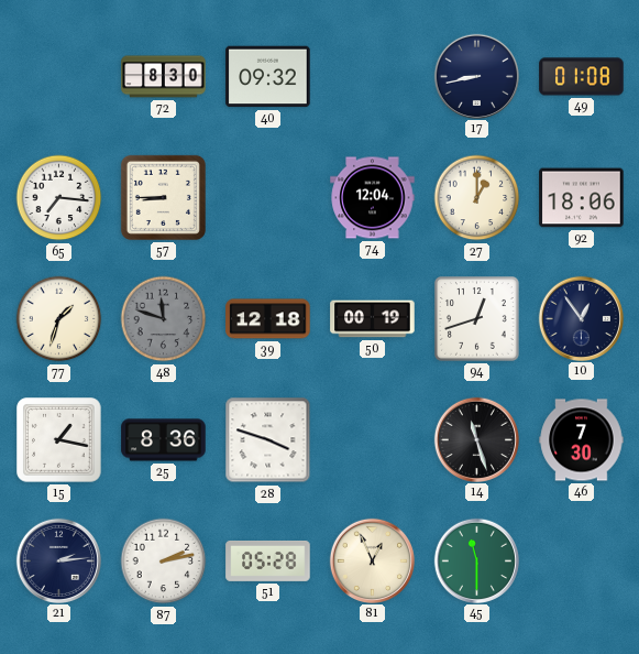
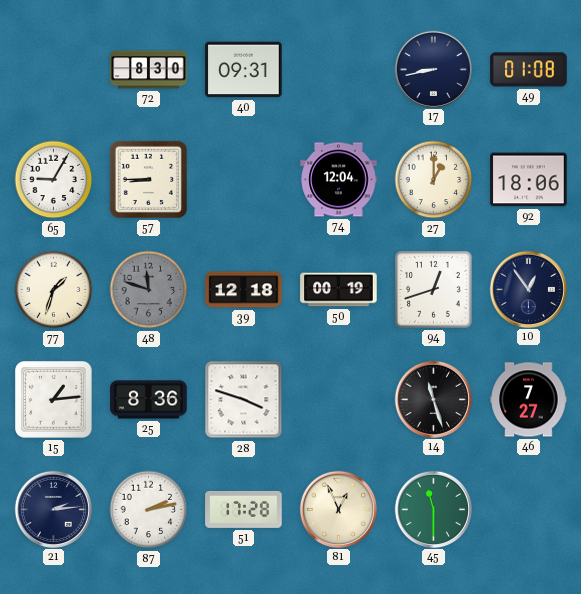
40: 09:32 -> 09:31 (244, 70)
65: 7:16 -> 9:05 (54, 180)
15: 1:17 -> 1:14 (54, 400)
46: 7:30 -> 7:27 (529, 400)
51: 05:28 -> 17:28 (244, 509)
